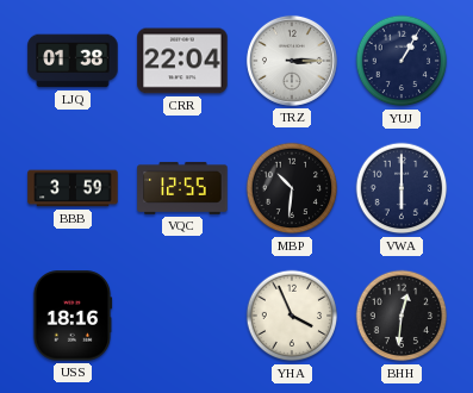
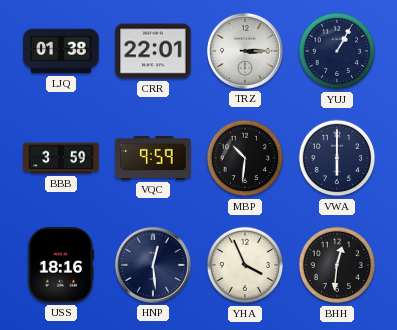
CRR: 22:04 -> 22:01 (153, 51)
VQC: 12:55 -> 9:59 (153, 158)
HNP: none -> 12:29 (153, 265)
